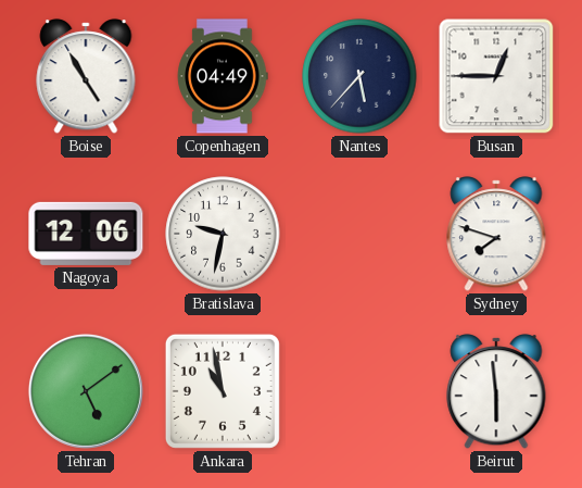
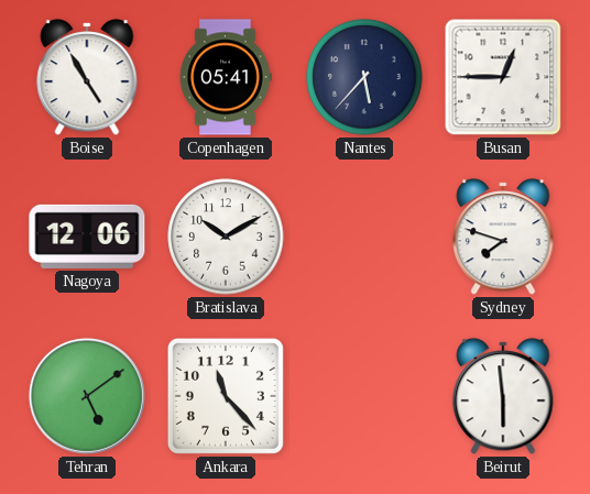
Copenhagen: 04:49 -> 05:41 (226, 77)
Bratislava: 9:32 -> 10:10 (226, 237)
Ankara: 10:58 -> 11:23 (226, 396)
